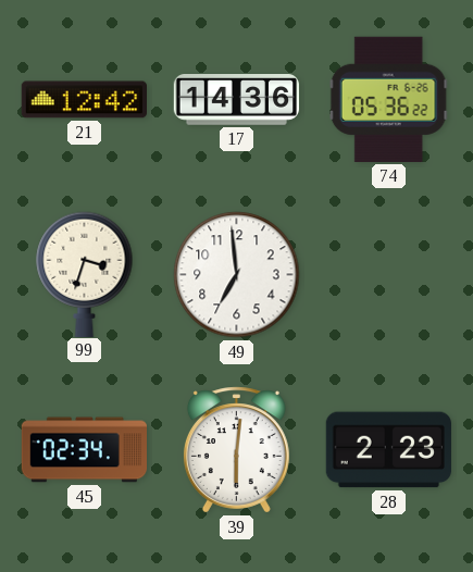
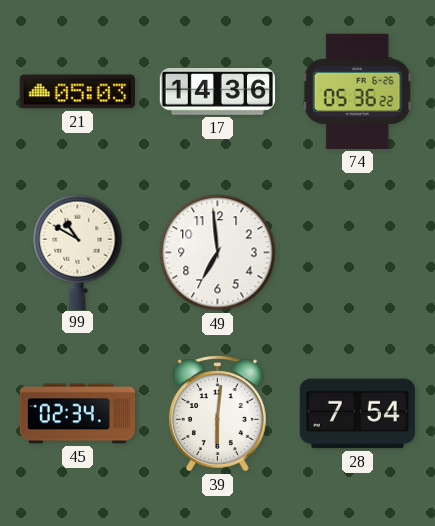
21: 12:42 -> 05:03 (77, 92)
99: 3:33 -> 10:50 (78, 252)
28: 2:23 -> 7:54 (357, 414)
